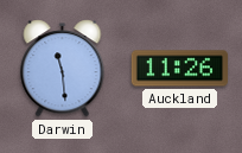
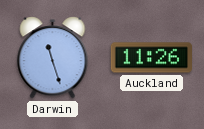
Darwin: 11:29 -> 11:27 (53, 58)
